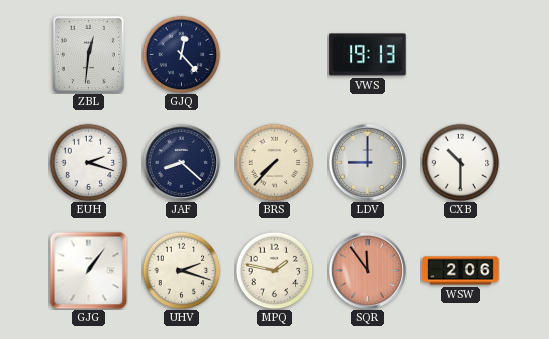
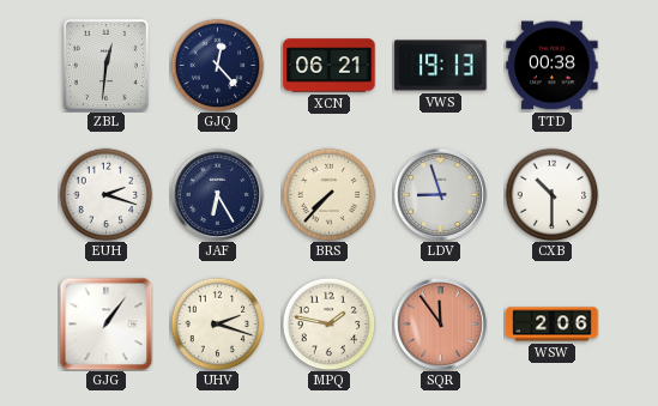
XCN: none -> 06:21 (330, 66)
TTD: none -> 00:38 (553, 66)
JAF: 8:22 -> 6:25 (217, 194)
LDV: 9:00 -> 8:57 (440, 194)
